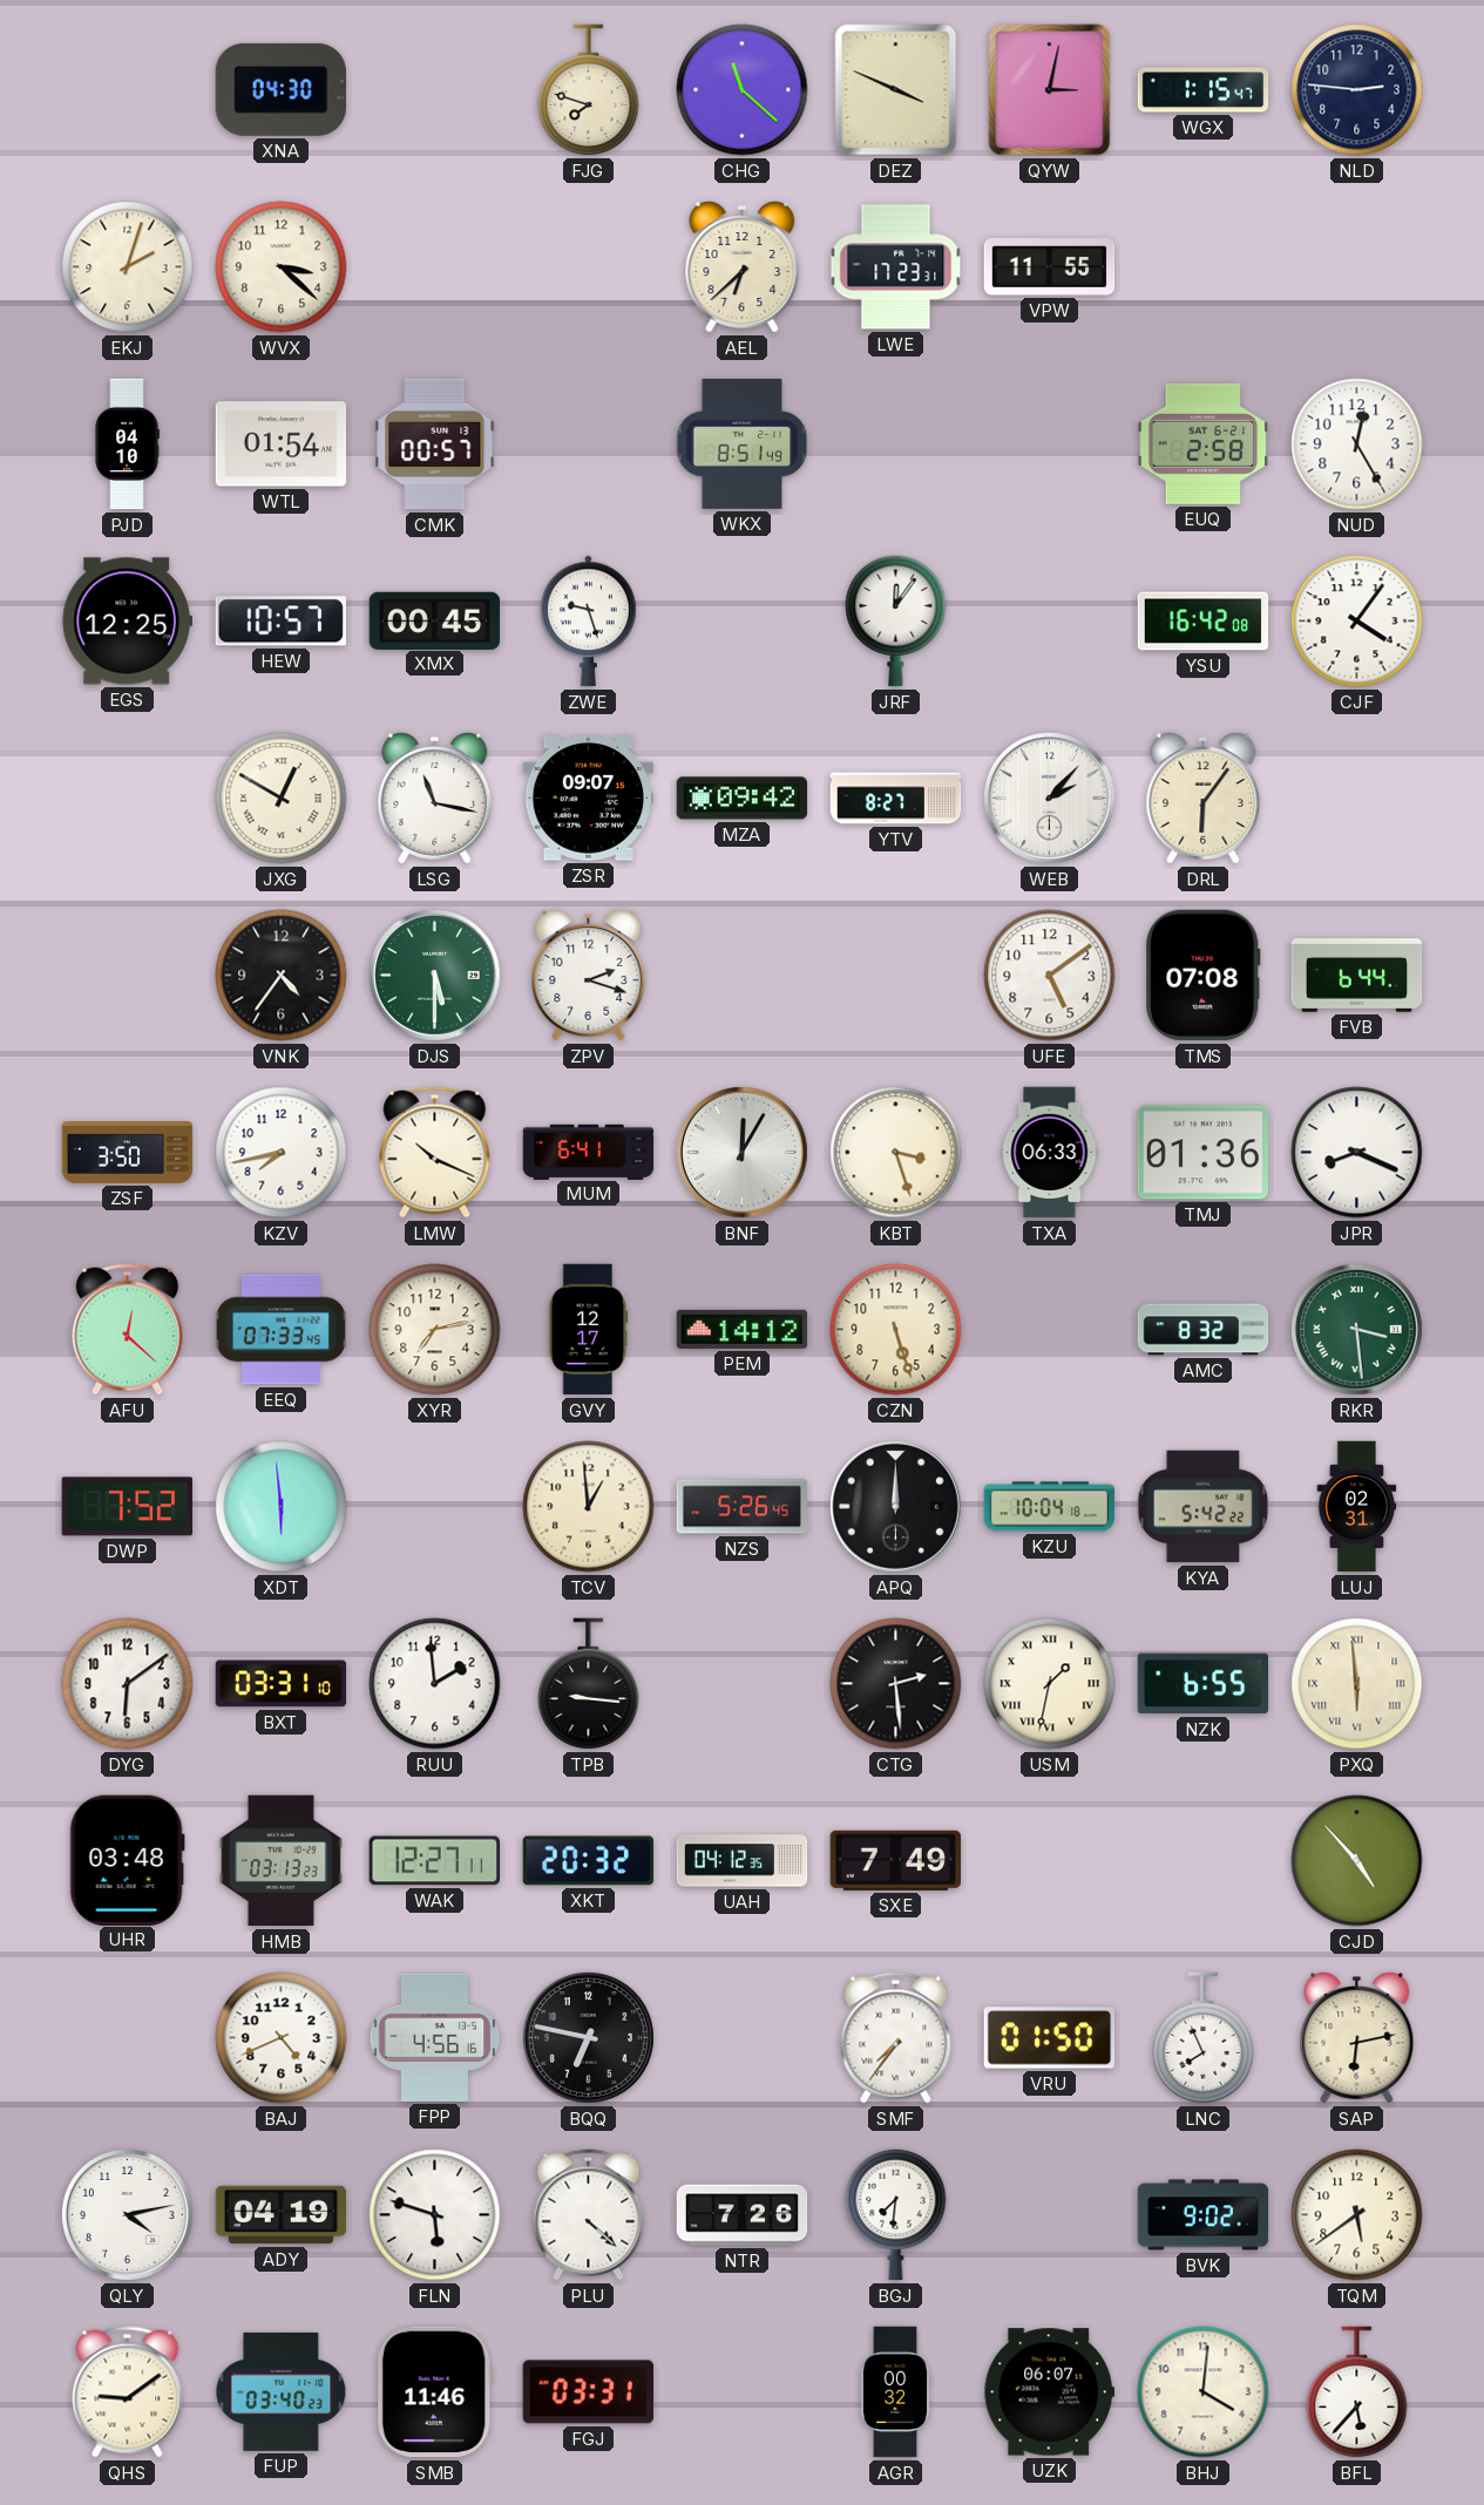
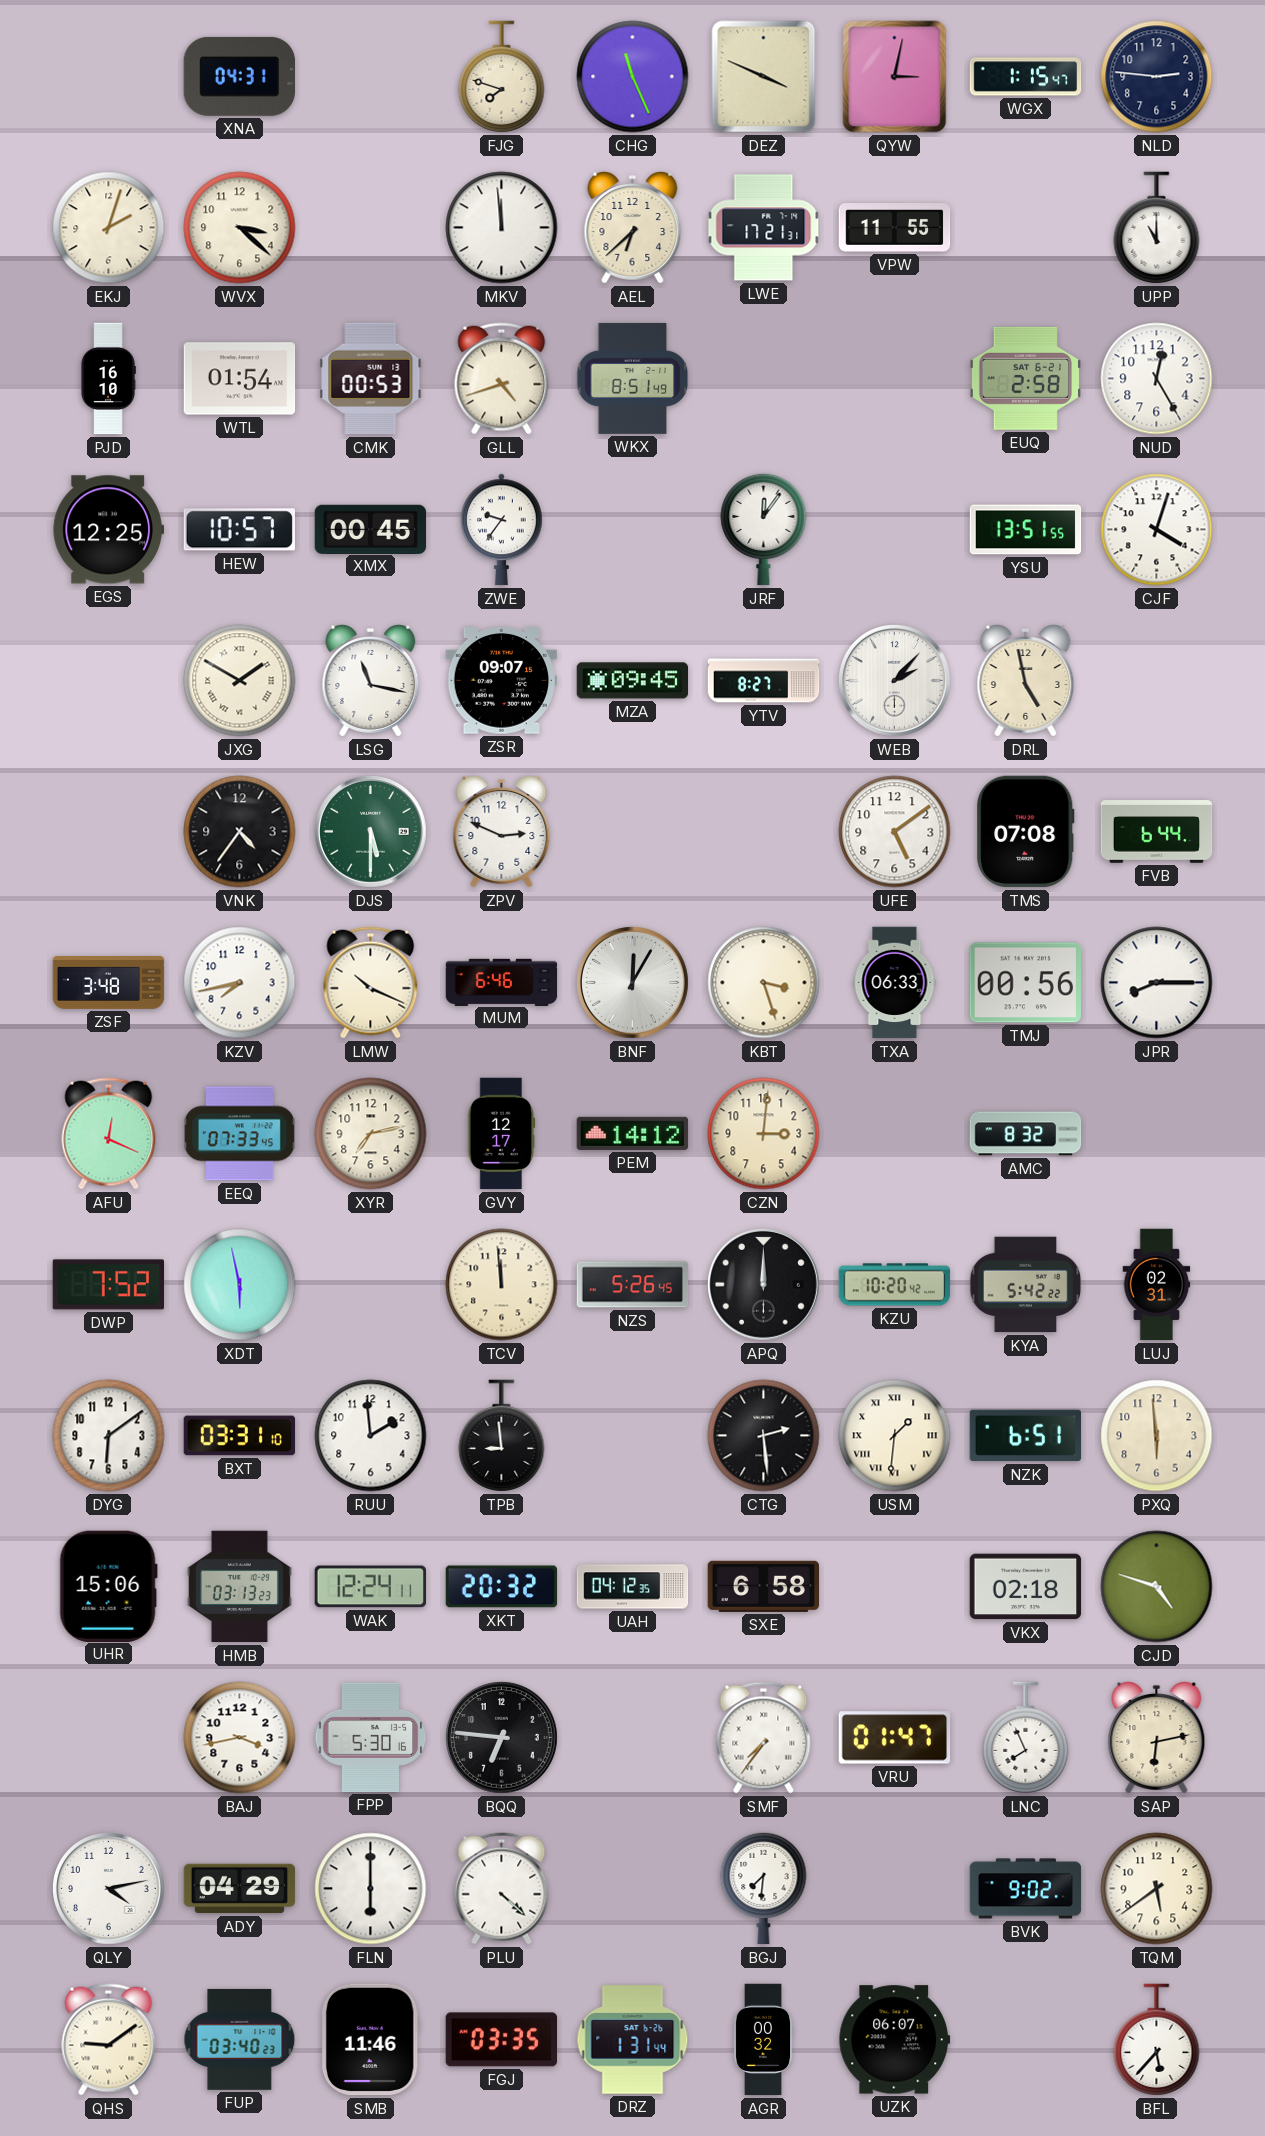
XNA: 04:30 -> 04:31 (239, 76)
CHG: 11:22 -> 11:26 (633, 77)
MKV: none -> 11:59 (502, 228)
LWE: 17:23 -> 17:21 (764, 228)
UPP: none -> 11:00 (1157, 228)
PJD: 04:10 -> 16:10 (108, 379)
CMK: 00:57 -> 00:53 (371, 379)
GLL: none -> 4:42 (502, 379)
ZWE: 9:27 -> 9:36 (502, 530)
YSU: 16:42 -> 13:51 (1026, 530)
CJF: 4:06 -> 4:03 (1157, 530)
JXG: 12:50 -> 1:50 (240, 681)
MZA: 09:42 -> 09:45 (633, 681)
DRL: 6:06 -> 4:58 (1026, 681)
ZPV: 2:18 -> 2:49 (502, 832)
ZSF: 3:50 -> 3:48 (109, 983)
MUM: 6:41 -> 6:46 (502, 982)
TMJ: 01:36 -> 00:56 (1026, 983)
JPR: 8:19 -> 8:15 (1157, 983)
AFU: 12:22 -> 12:19 (109, 1134)
CZN: 5:27 -> 3:01 (764, 1134)
RKR: 3:29 -> none (1357, 1330)
XDT: 5:59 -> 5:58 (240, 1285)
TCV: 12:59 -> 11:59 (502, 1285)
KZU: 10:04 -> 10:20 (895, 1285)
TPB: 9:16 -> 8:59 (502, 1436)
USM: 1:32 -> 1:31 (895, 1436)
NZK: 6:55 -> 6:51 (1026, 1436)
PXQ numerals: Roman -> Arabic (1157, 1436)
UHR: 03:48 -> 15:06 (108, 1586)
WAK: 12:27 -> 12:24 (370, 1587)
SXE: 7:49 -> 6:58 (763, 1586)
VKX: none -> 02:18 (1026, 1587)
CJD: 4:53 -> 4:48 (1157, 1587)
BAJ: 4:41 -> 3:43 (240, 1738)
FPP: 4:56 -> 5:30 (371, 1737)
BQQ: 6:47 -> 6:46 (502, 1738)
VRU: 01:50 -> 01:47 (895, 1738)
ADY: 04:19 -> 04:29 (240, 1889)
FLN: 5:48 -> 6:00 (371, 1889)
NTR: 7:26 -> none (743, 2215)
FGJ: 03:31 -> 03:35 (501, 2040)
DRZ: none -> 1:31 (633, 2040)
BHJ: 4:01 -> none (1204, 2392)
